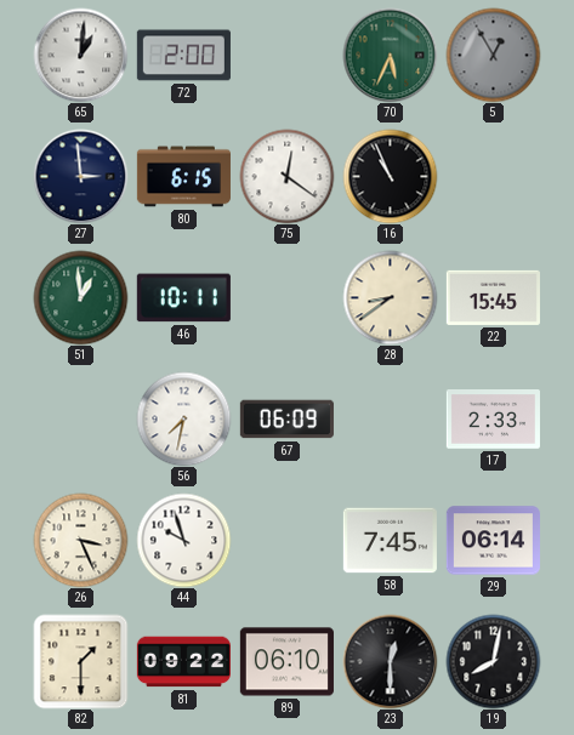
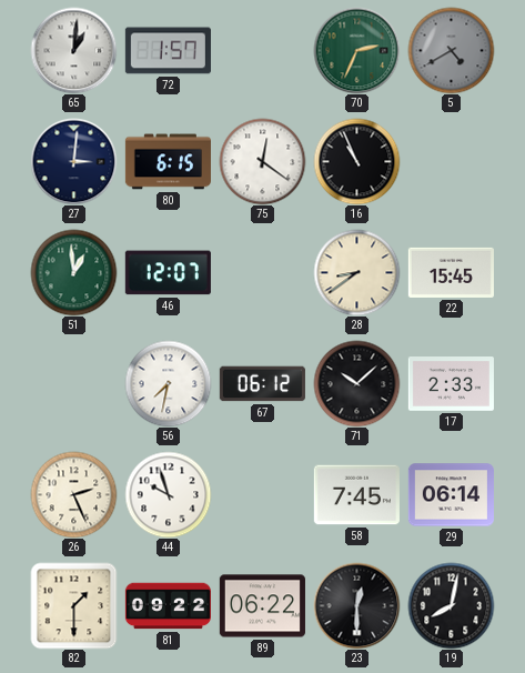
72: 2:00 -> 1:57 (168, 51)
70: 5:34 -> 2:34 (356, 50)
5: 12:55 -> 4:40 (451, 50)
27: 2:59 -> 3:01 (73, 161)
46: 10:11 -> 12:07 (168, 273)
67: 06:09 -> 06:12 (262, 384)
71: none -> 10:08 (356, 383)
26: 3:26 -> 2:26 (73, 494)
89: 06:10 -> 06:22 (262, 606)
